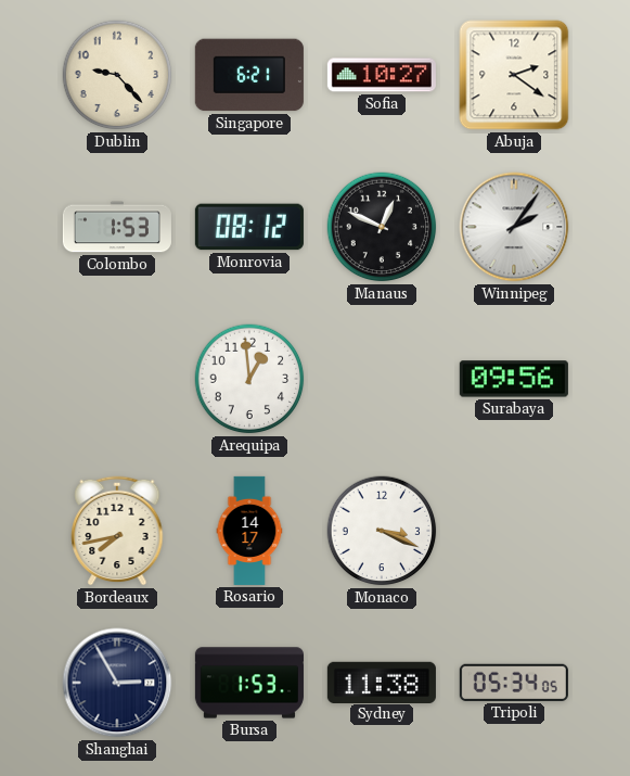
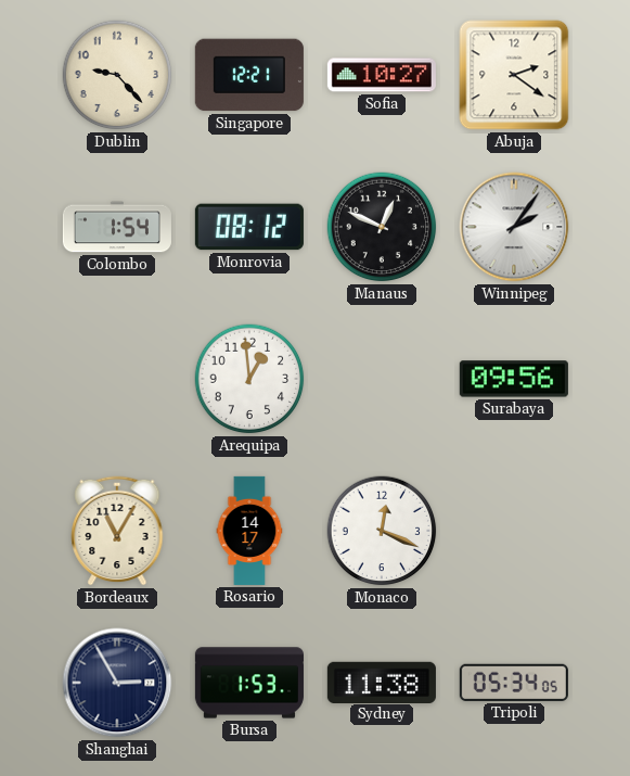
Singapore: 6:21 -> 12:21 (249, 75)
Colombo: 1:53 -> 1:54 (117, 227)
Bordeaux: 7:43 -> 11:05 (117, 531)
Monaco: 3:19 -> 12:19 (382, 531)
